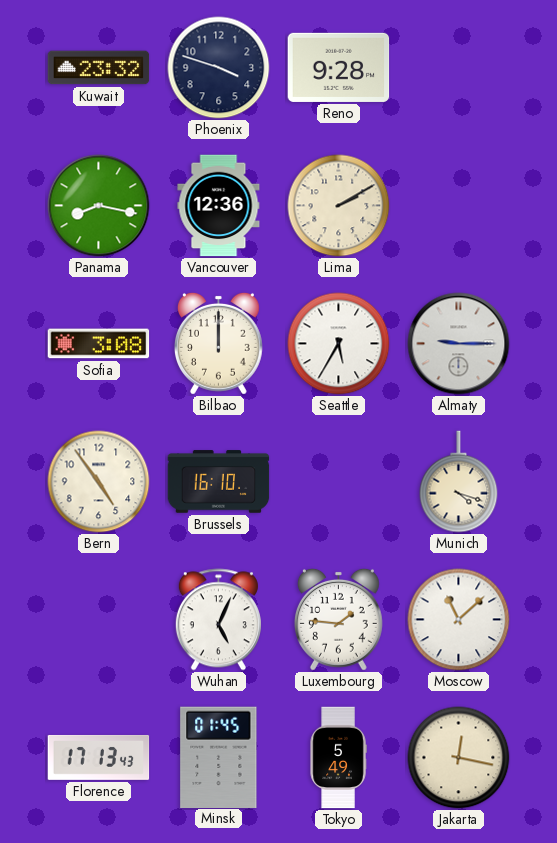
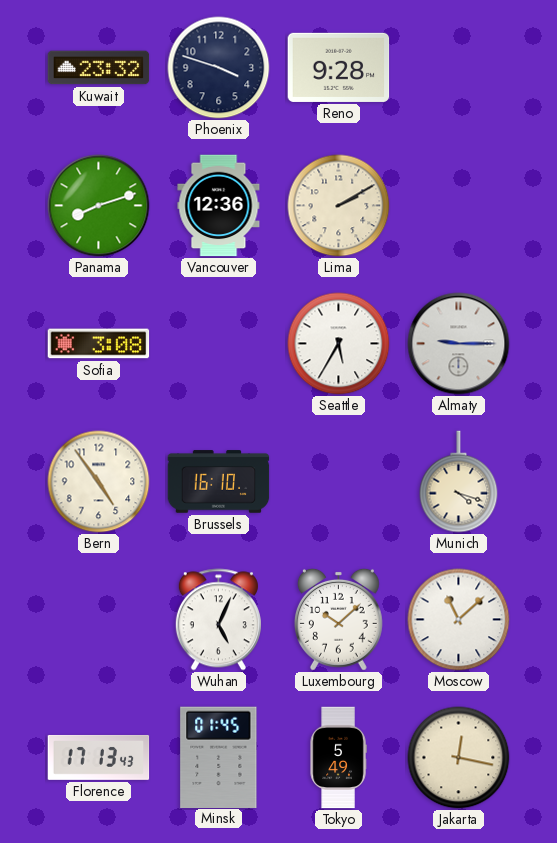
Panama: 8:17 -> 8:12 (99, 206)
Bilbao: 12:00 -> none (218, 343)
Luxembourg: 1:46 -> 10:08 (338, 619)
